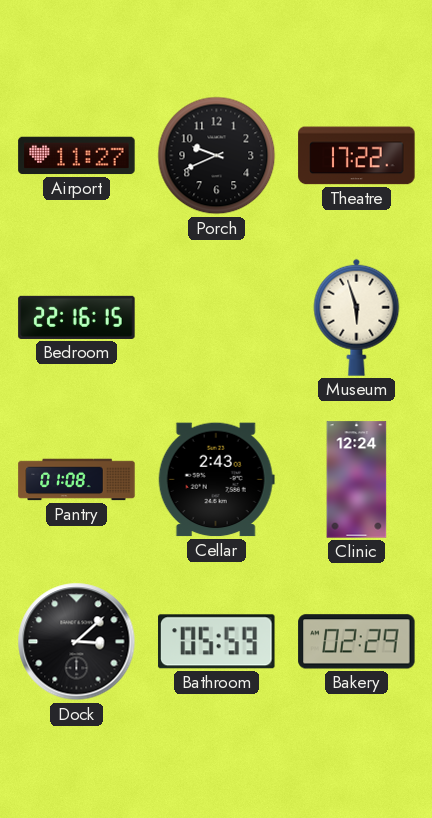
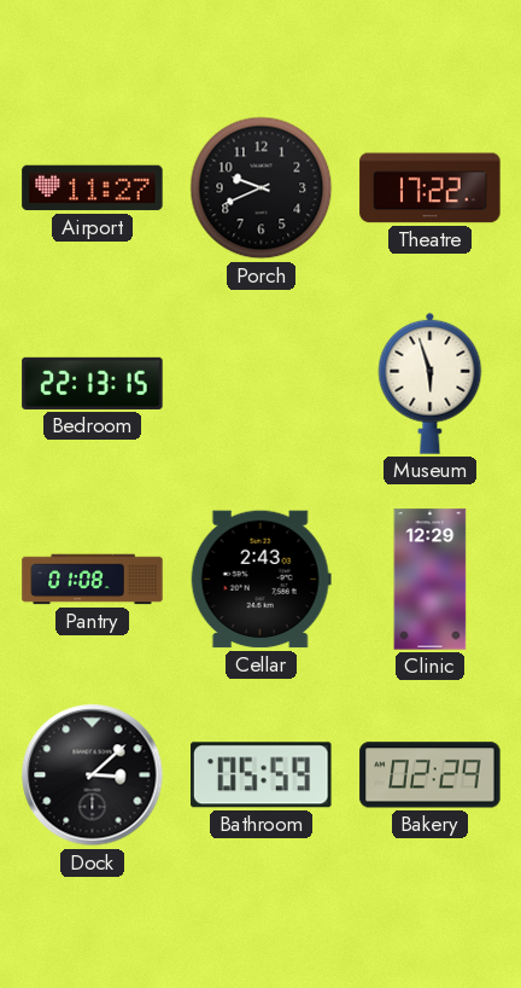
Bedroom: 22:16 -> 22:13 (93, 383)
Clinic: 12:24 -> 12:29 (431, 580)
